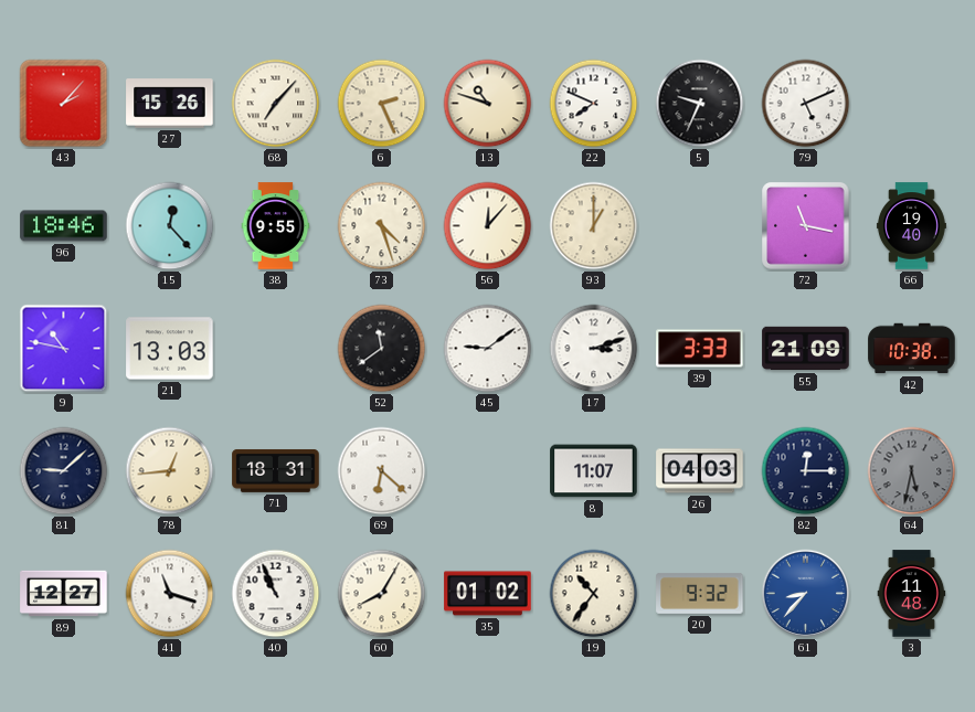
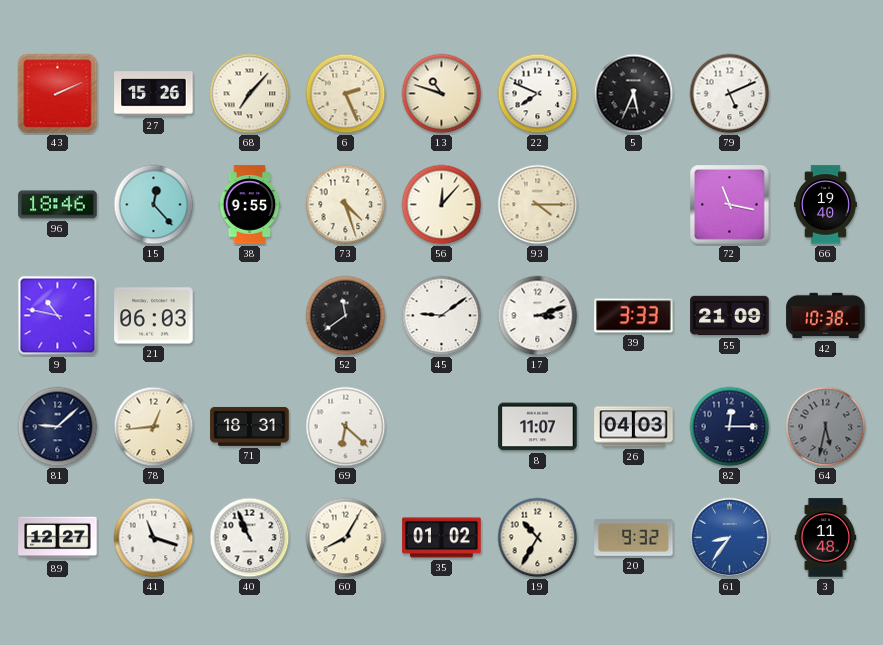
43: 2:07 -> 2:11 (58, 94)
5: 9:34 -> 5:34 (634, 94)
93: 1:00 -> 4:15 (538, 205)
21: 13:03 -> 06:03 (154, 316)
19: 10:36 -> 10:35 (538, 538)
61: 8:37 -> 8:36 (730, 538)
